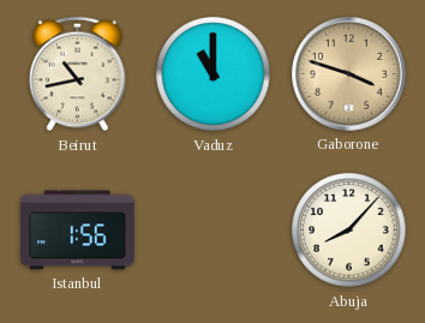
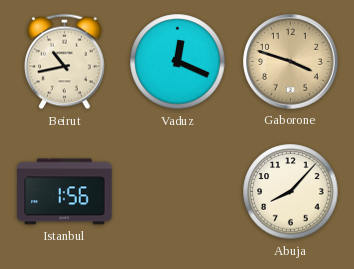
Vaduz: 11:00 -> 12:19 (178, 62)
